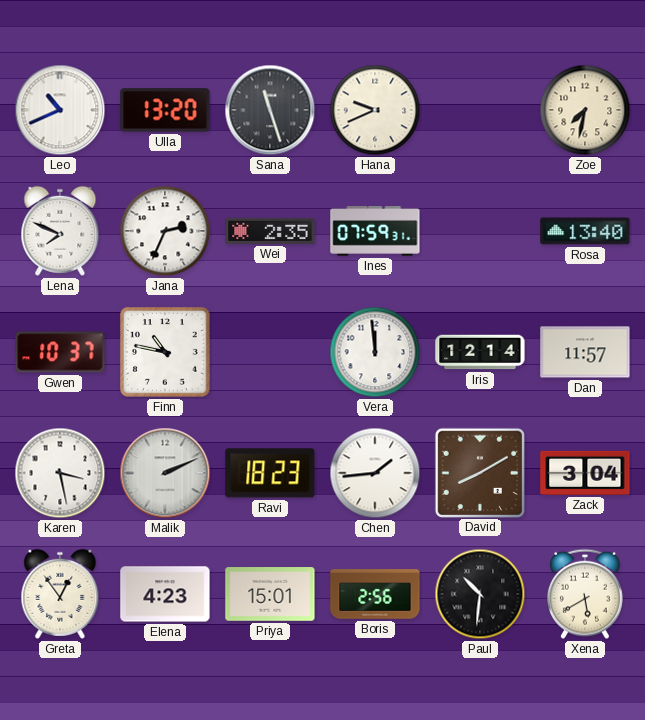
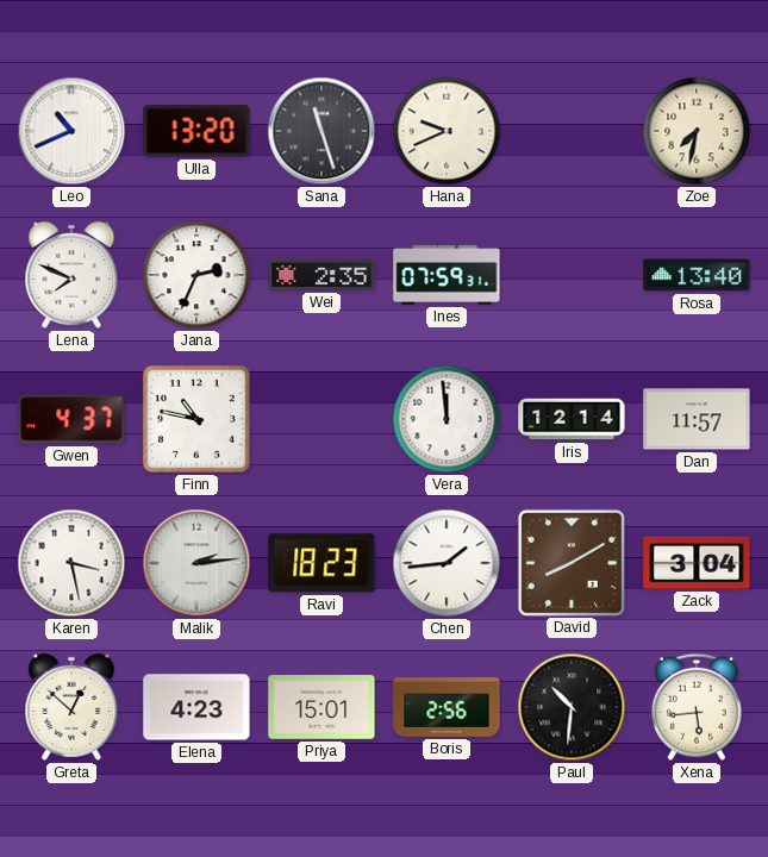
Gwen: 10:37 -> 4:37 (71, 419)
Malik: 2:11 -> 2:14 (196, 563)
Greta: 12:54 -> 12:52 (71, 707)
Xena: 5:40 -> 5:44 (697, 707)
